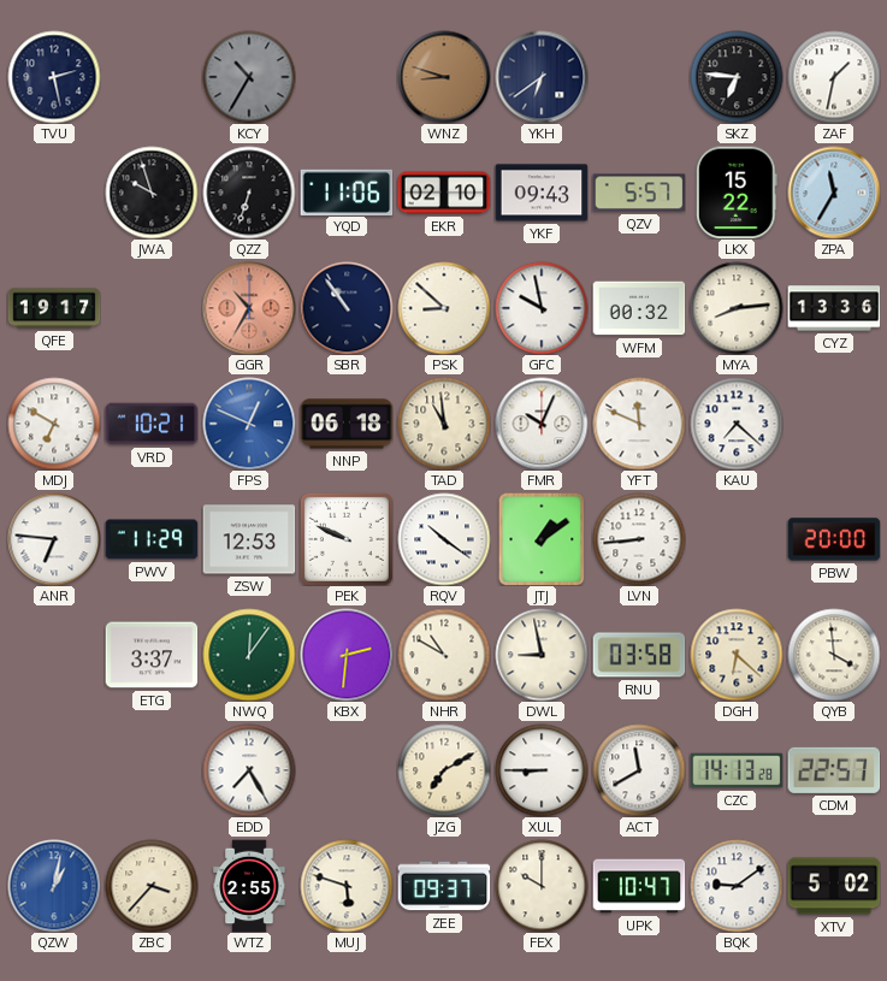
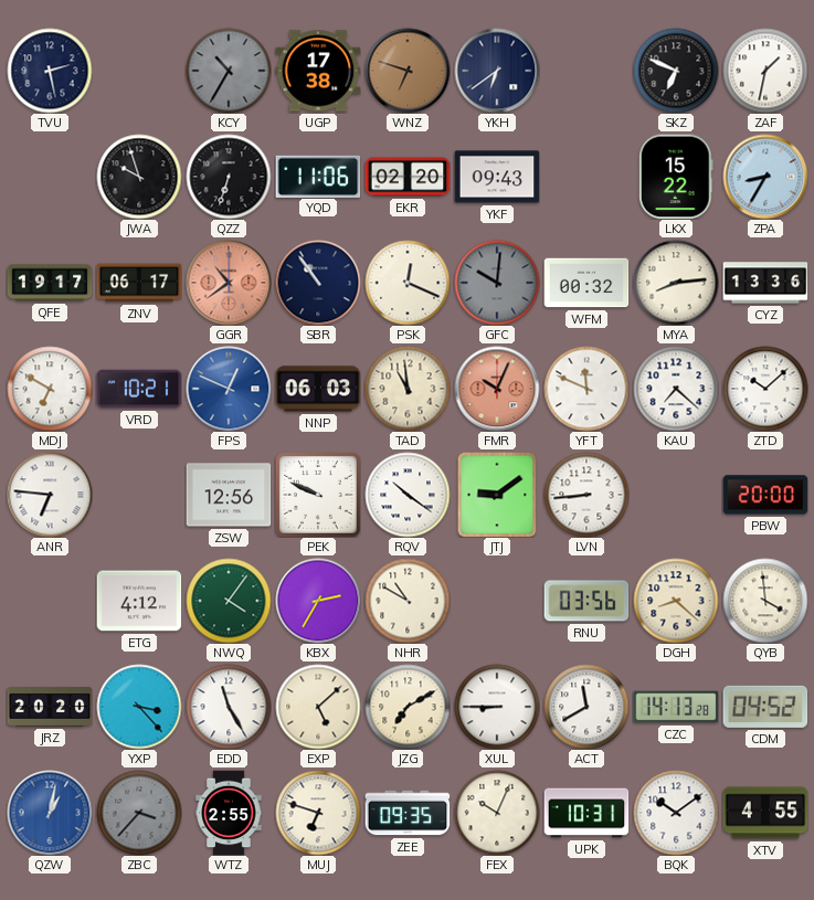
UGP: none -> 17:38 (318, 71)
WNZ: 8:48 -> 6:48 (408, 71)
SKZ: 6:46 -> 6:49 (676, 71)
EKR: 02:10 -> 02:20 (408, 177)
QZV: 5:57 -> none (639, 193)
ZPA: 11:35 -> 8:35 (765, 177)
ZNV: none -> 06:17 (139, 283)
GGR: 10:35 -> 10:39 (229, 283)
PSK: 8:52 -> 12:19 (408, 283)
GFC: 9:58 -> 10:01 (497, 283)
GFC dial: white -> grey (497, 283)
NNP: 06:18 -> 06:03 (318, 389)
FMR dial: white -> salmon (497, 389)
ZTD: none -> 10:08 (765, 389)
PWV: 11:29 -> none (152, 539)
ZSW: 12:53 -> 12:56 (229, 495)
JTJ: 1:09 -> 9:09 (497, 495)
ETG: 3:37 -> 4:12 (139, 601)
NWQ: 12:06 -> 4:06 (229, 601)
KBX: 2:31 -> 2:35 (318, 601)
DWL: 8:58 -> none (542, 655)
RNU: 03:58 -> 03:56 (586, 601)
DGH: 6:22 -> 8:22 (676, 601)
JRZ: none -> 20:20 (50, 707)
YXP: none -> 3:23 (139, 707)
EDD: 7:25 -> 11:25 (229, 707)
EXP: none -> 5:08 (318, 707)
CDM: 22:57 -> 04:52 (765, 707)
ZBC dial: cream -> grey (139, 813)
MUJ: 5:48 -> 6:48 (318, 813)
ZEE: 09:37 -> 09:35 (408, 813)
FEX: 10:00 -> 10:04 (497, 813)
UPK: 10:47 -> 10:31 (586, 813)
BQK: 9:09 -> 10:09 (676, 813)
XTV: 5:02 -> 4:55 (765, 813)
